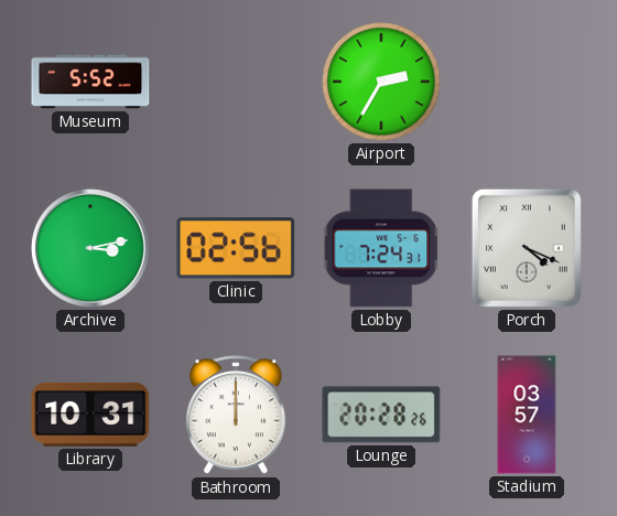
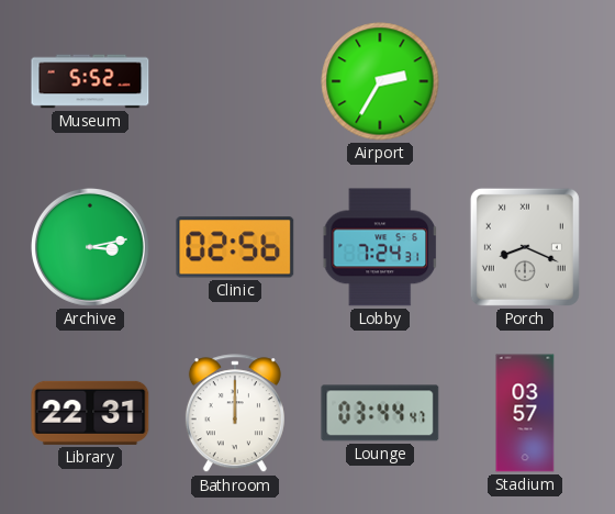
Porch: 4:19 -> 8:19 (525, 247)
Library: 10:31 -> 22:31 (90, 413)
Lounge: 20:28 -> 03:44 (380, 413)
